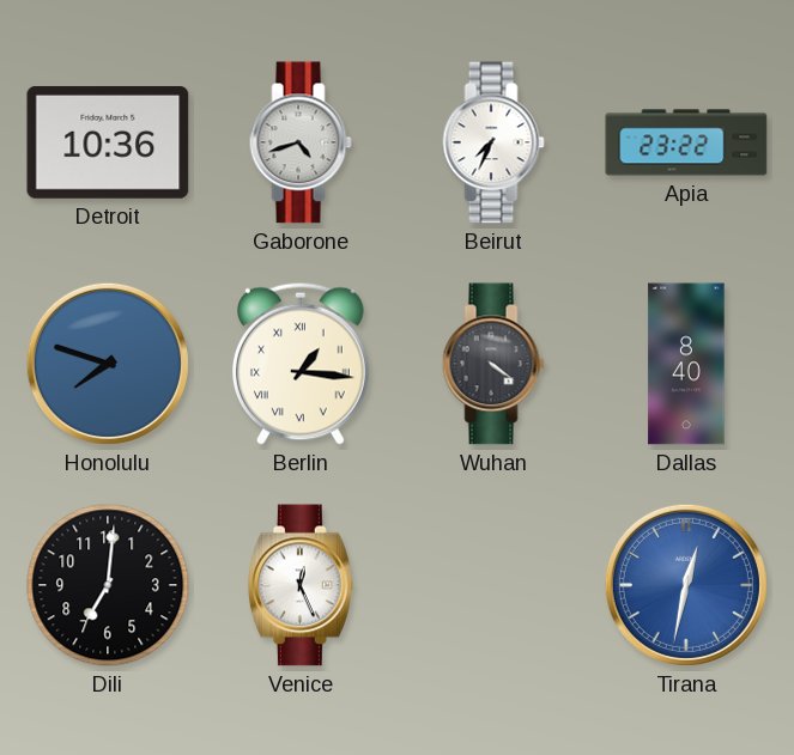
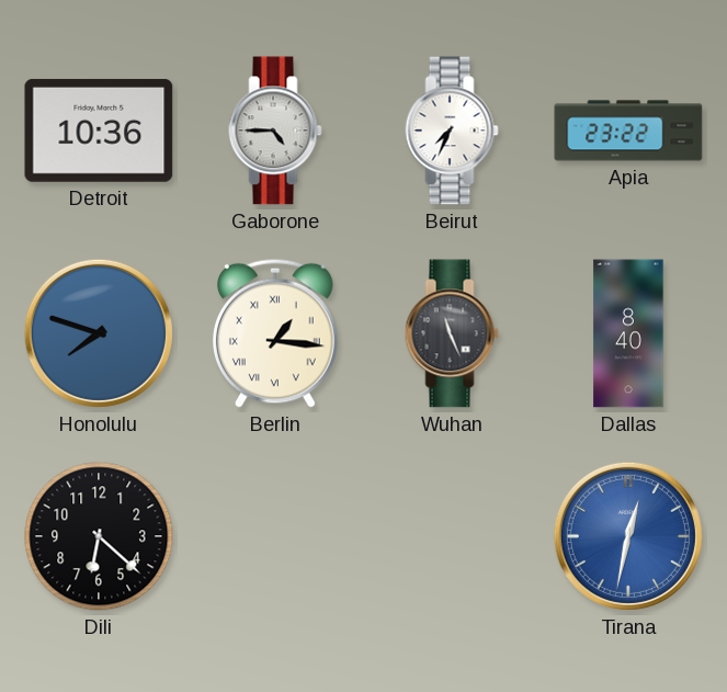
Gaborone: 4:42 -> 4:45 (275, 131)
Wuhan: 4:21 -> 11:26 (452, 333)
Dili: 7:01 -> 6:22 (99, 536)
Venice: 12:26 -> none (301, 585)
